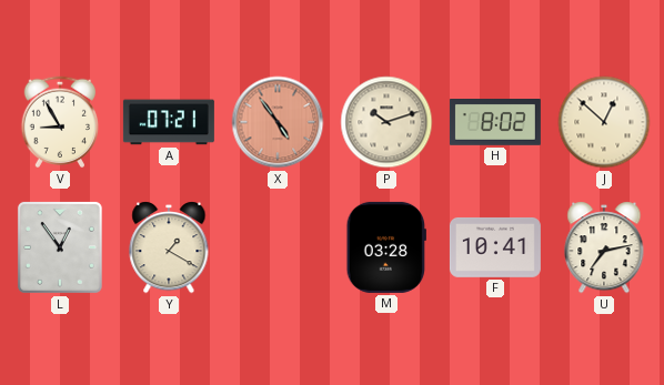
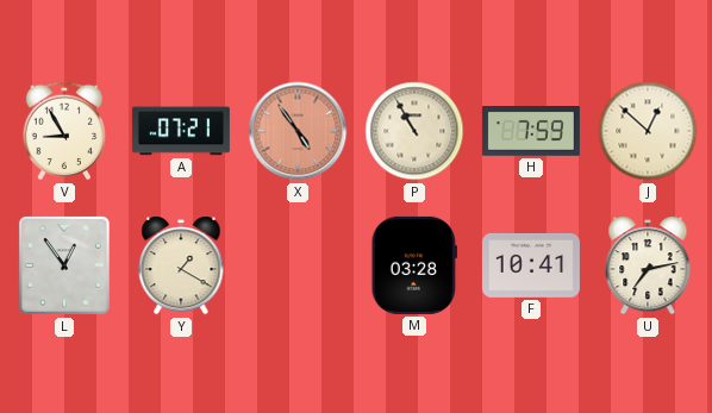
P: 10:12 -> 10:55 (414, 131)
H: 8:02 -> 7:59 (531, 132)
